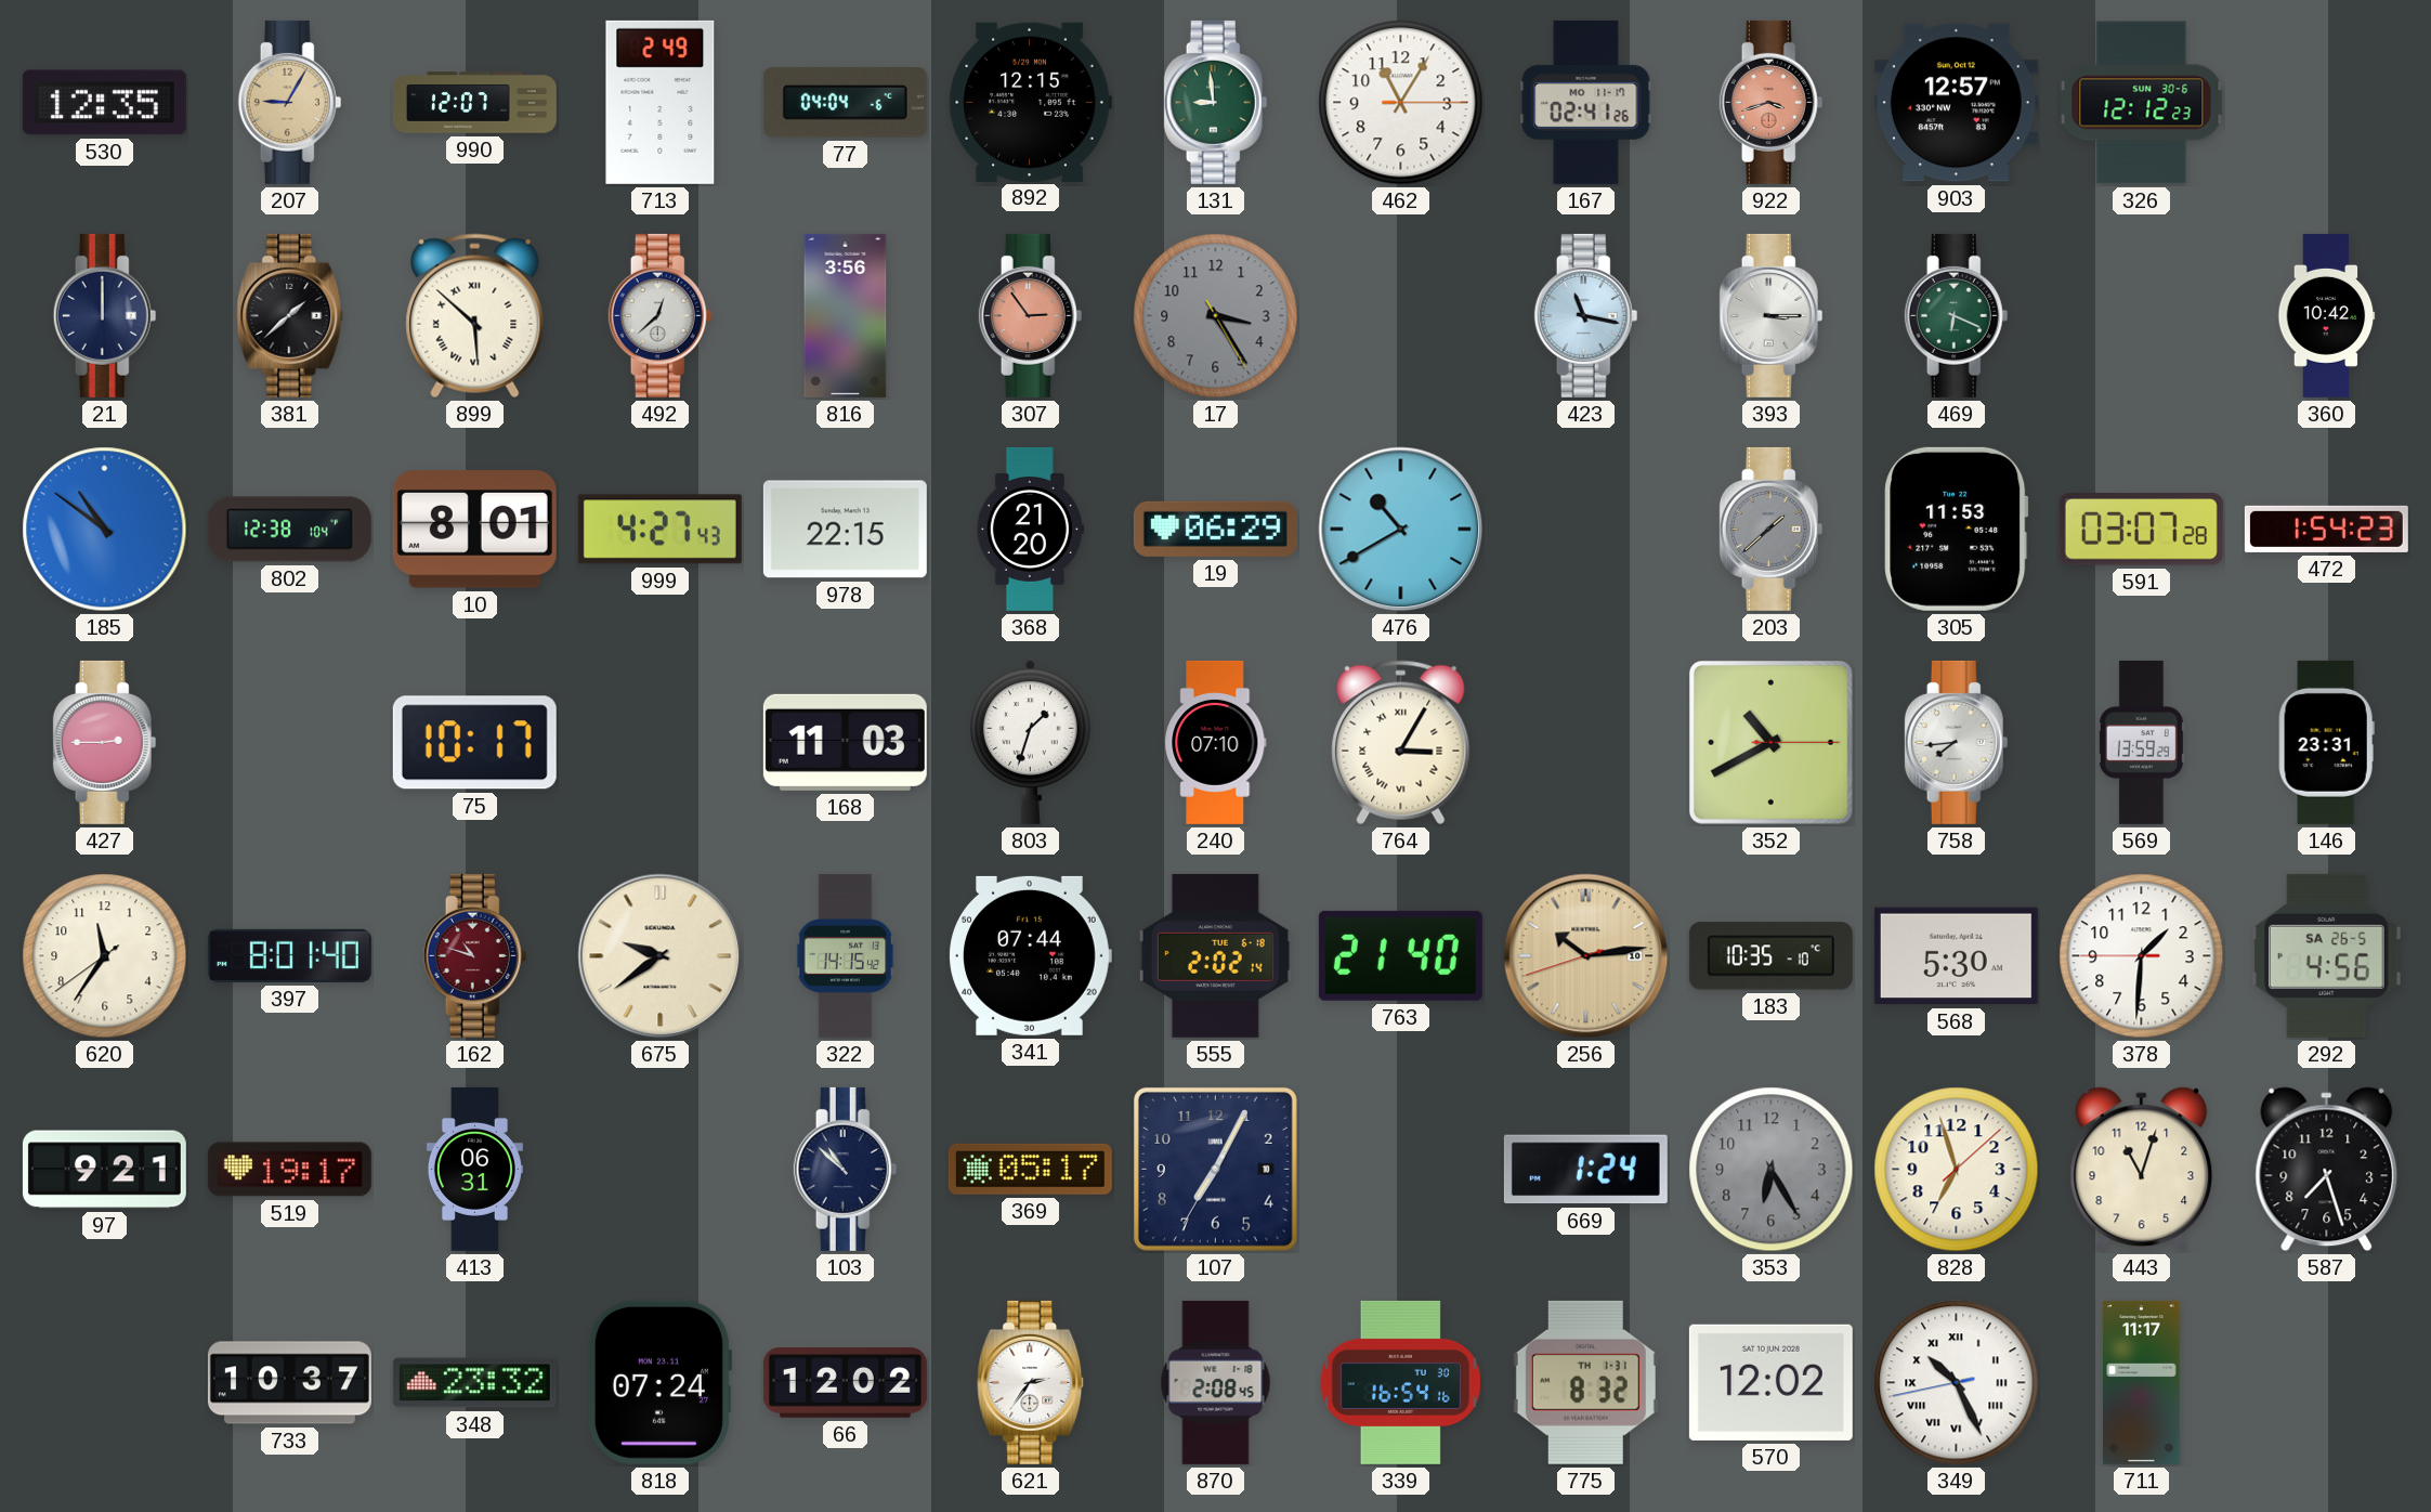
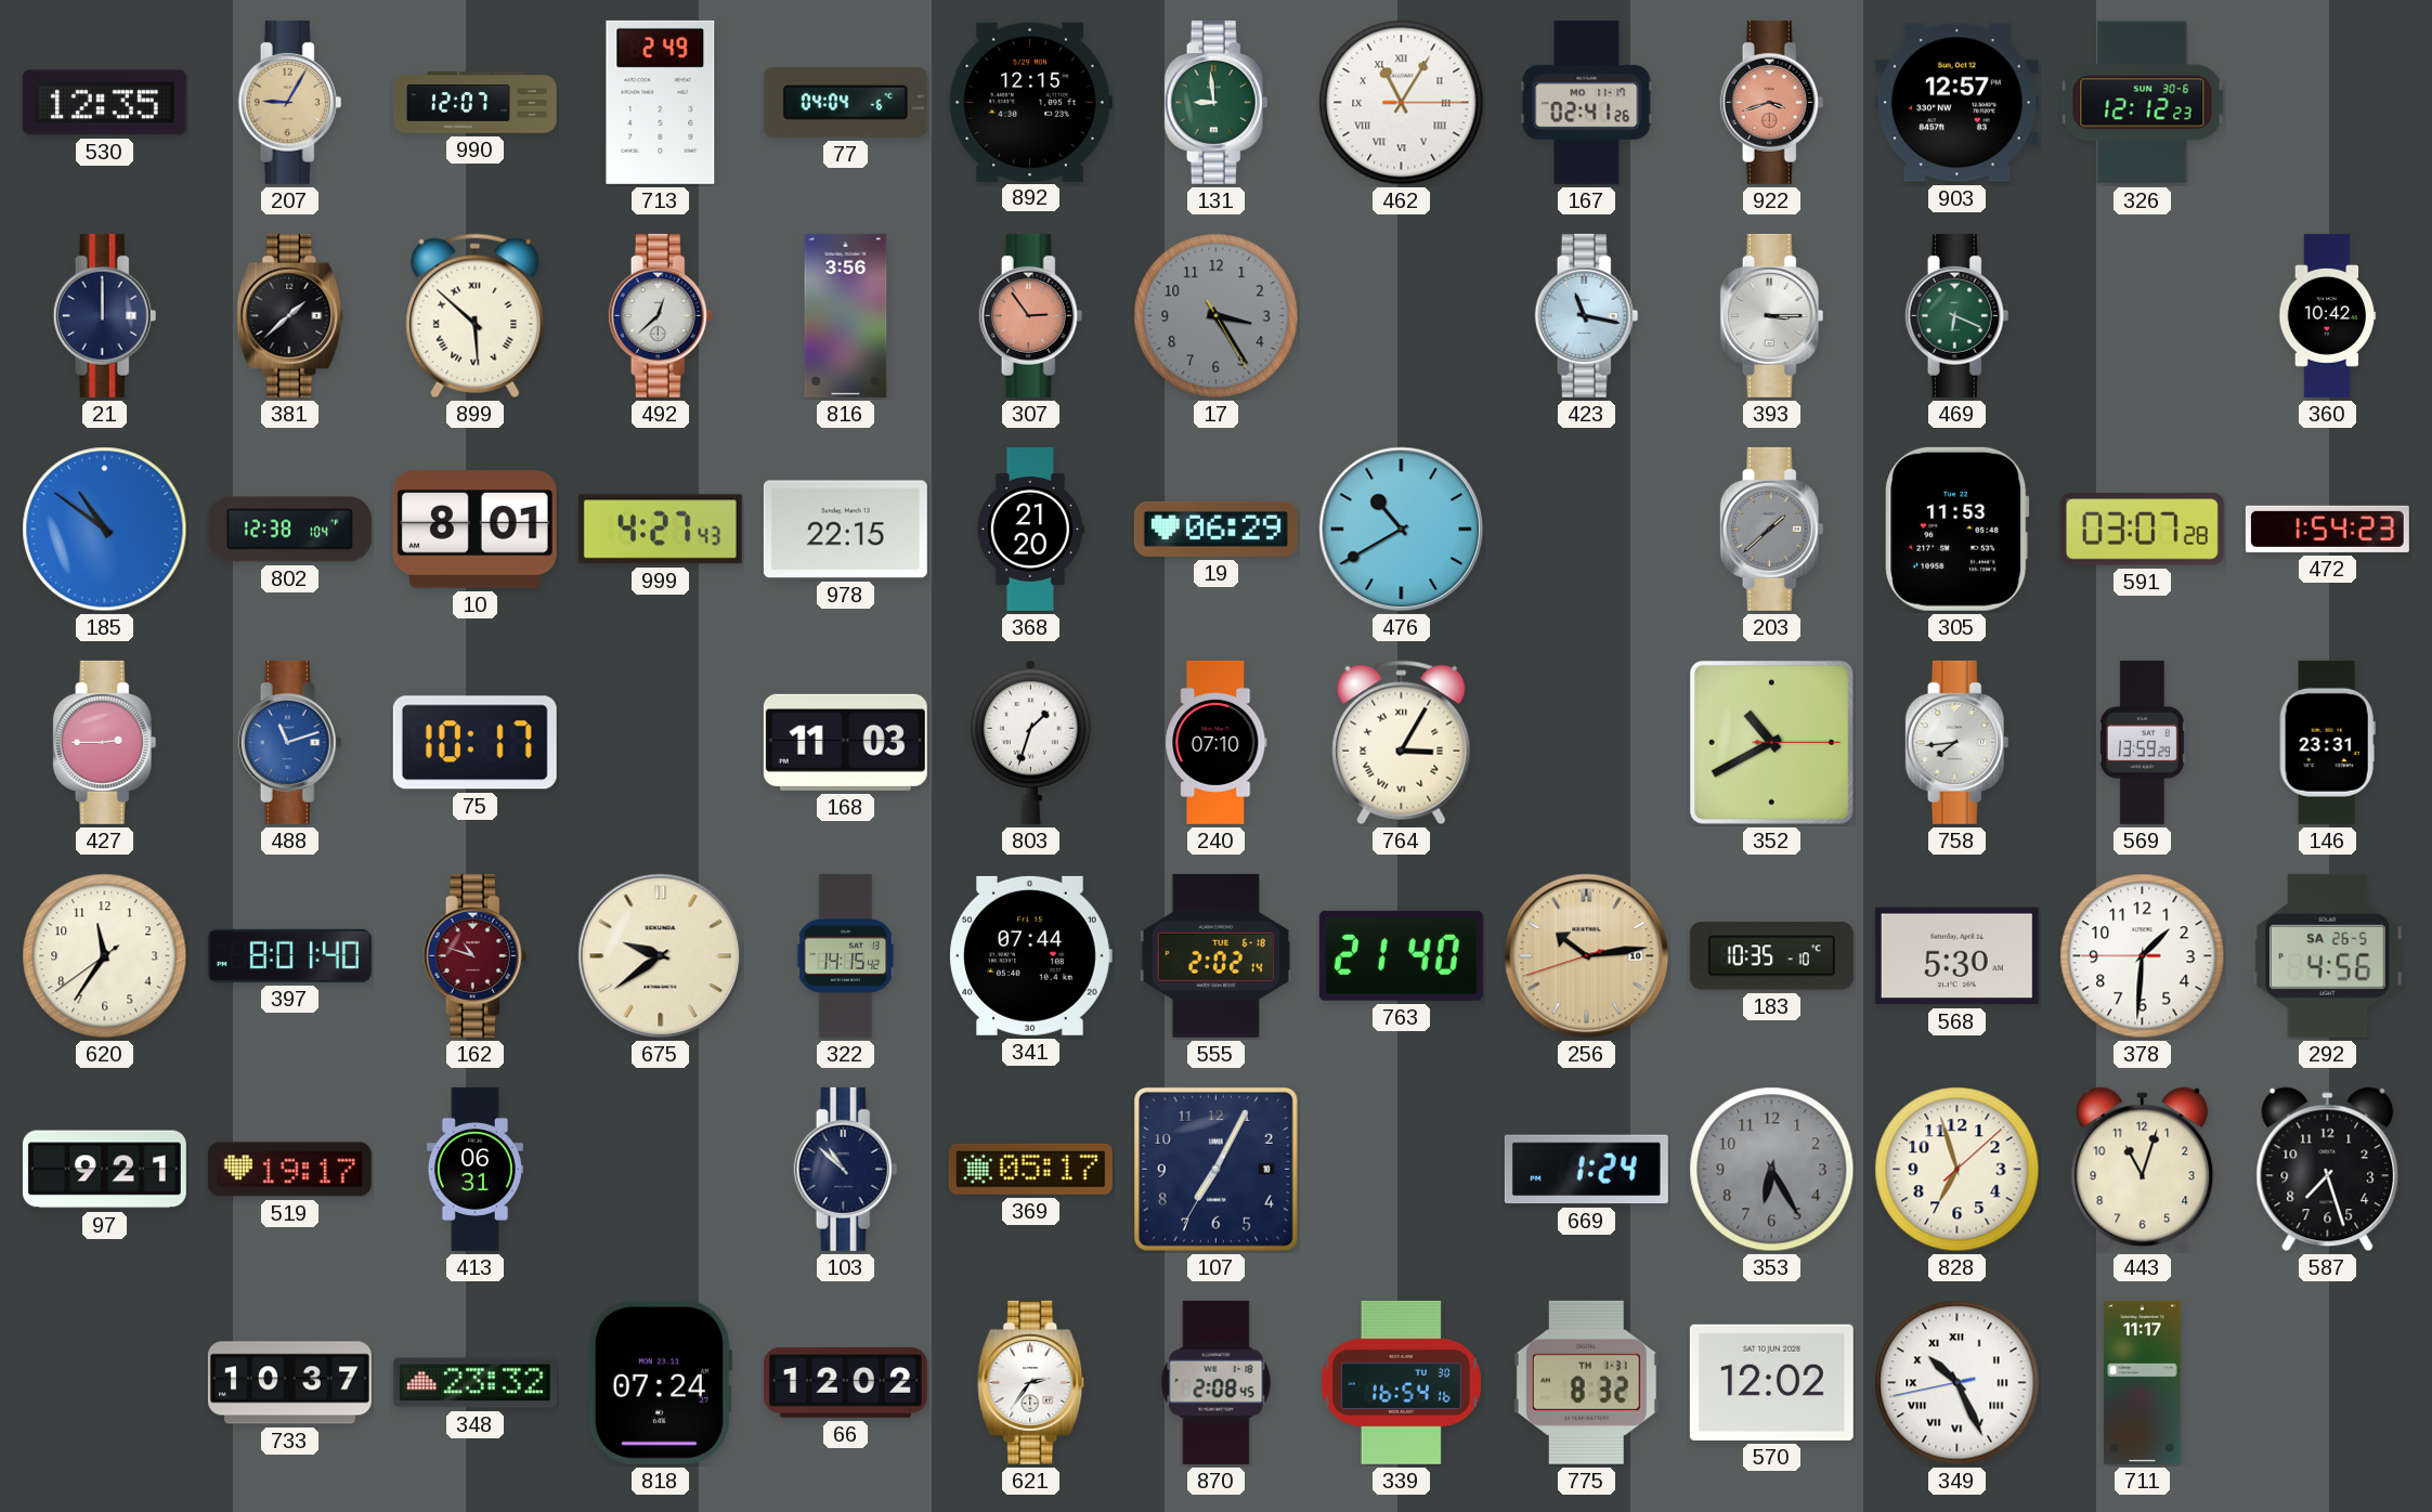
462 numerals: Arabic -> Roman (1402, 103)
488: none -> 11:12 (290, 742)
